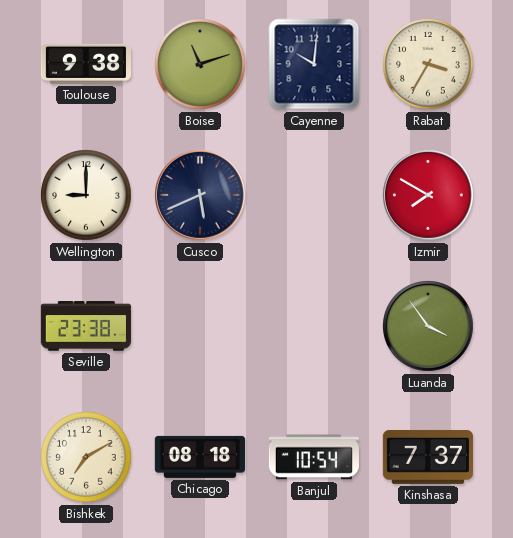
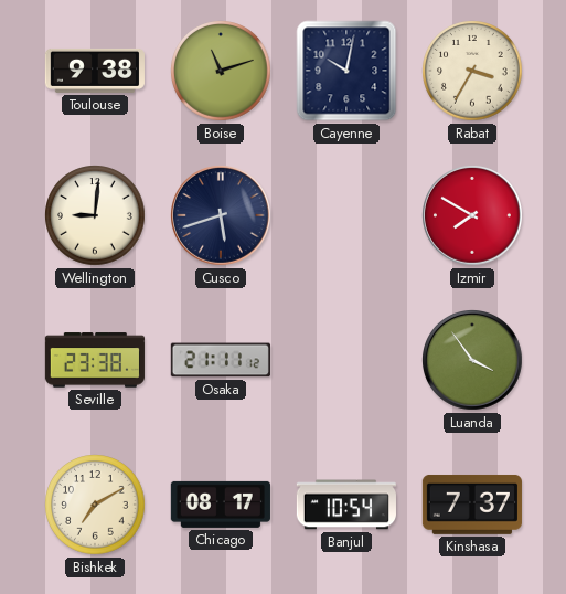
Cayenne: 10:01 -> 10:02 (346, 71)
Wellington: 9:00 -> 9:01 (95, 215)
Cusco: 5:41 -> 5:42 (222, 216)
Osaka: none -> 21:11 (221, 360)
Chicago: 08:18 -> 08:17 (221, 505)
